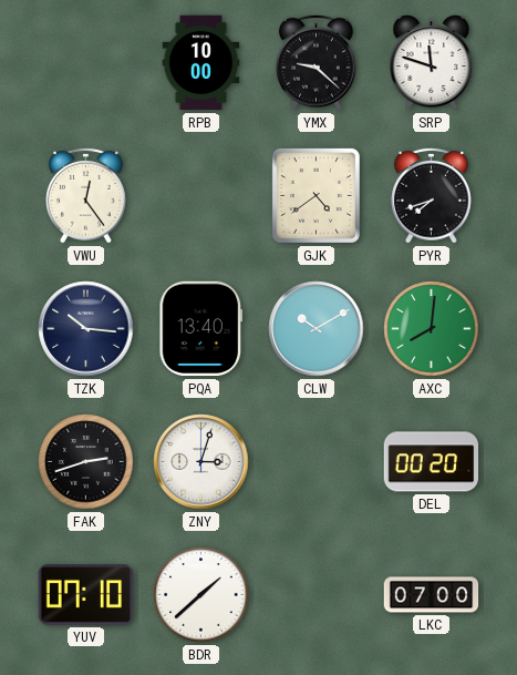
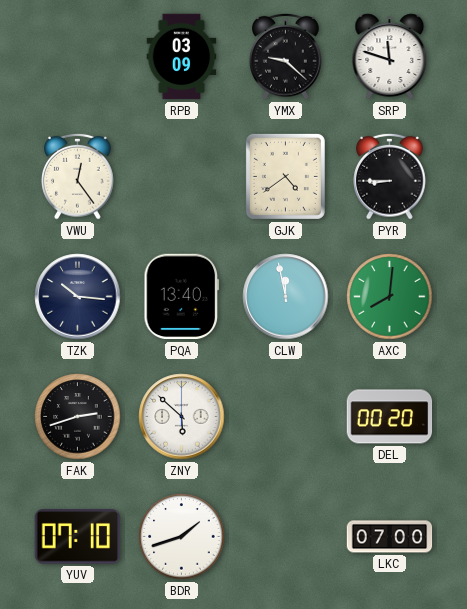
RPB: 10:00 -> 03:09 (182, 57)
PYR: 7:42 -> 8:45 (390, 176)
CLW: 10:10 -> 11:58 (286, 297)
ZNY: 3:03 -> 5:52 (182, 417)
BDR: 1:38 -> 1:42 (182, 537)
